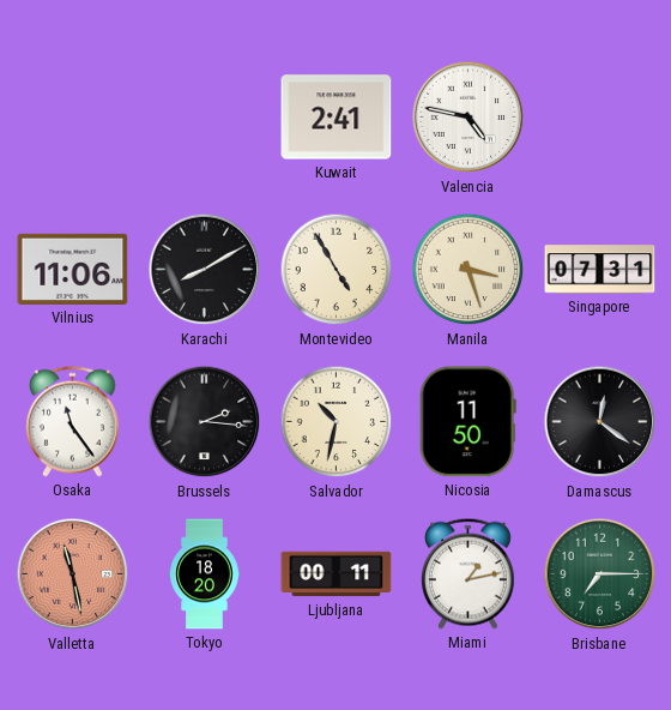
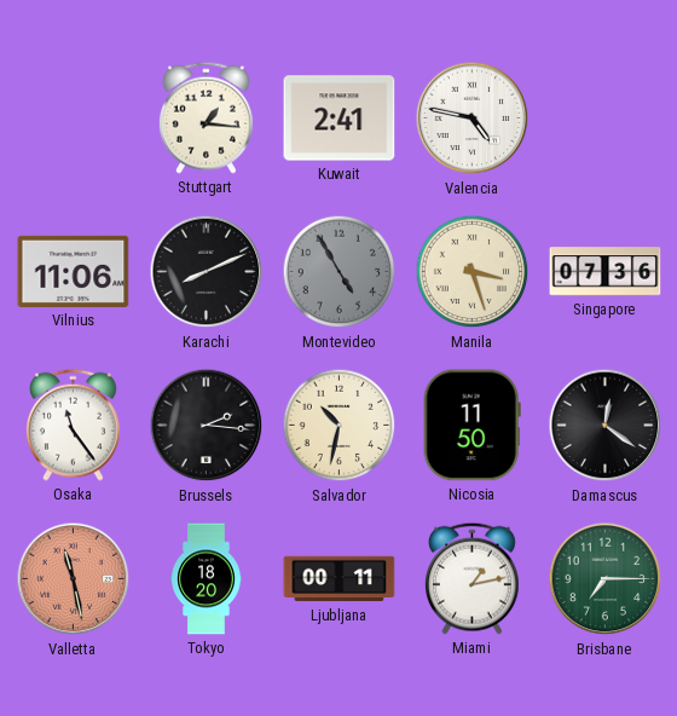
Stuttgart: none -> 1:16 (206, 117)
Karachi: 8:10 -> 8:11 (207, 272)
Montevideo dial: cream -> grey (340, 272)
Singapore: 07:31 -> 07:36 (606, 272)
